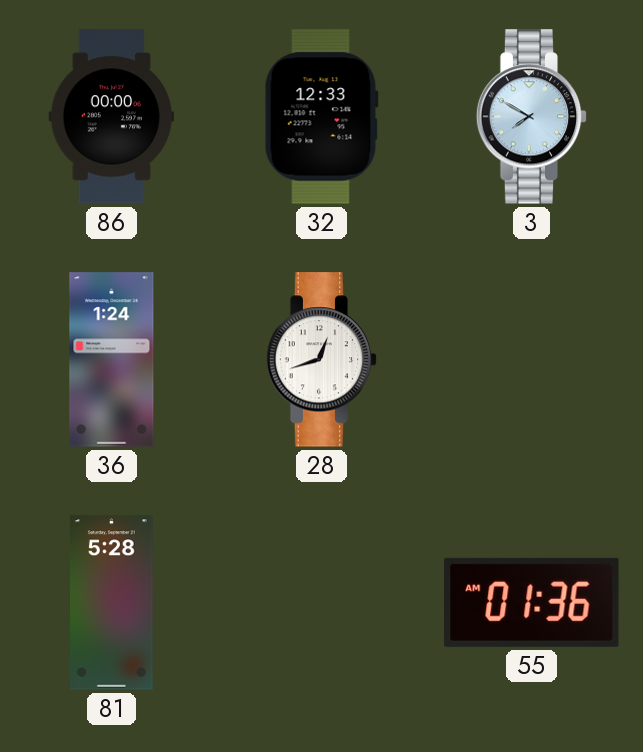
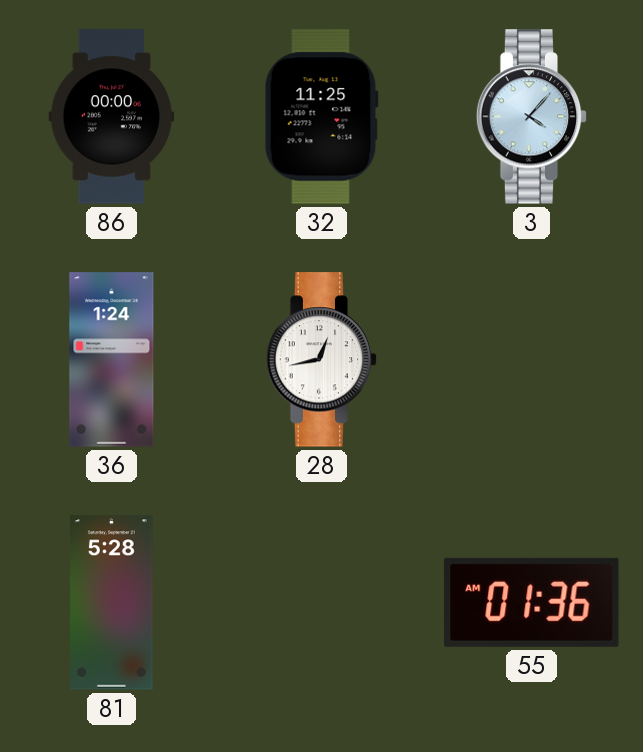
32: 12:33 -> 11:25 (321, 117)
3: 7:50 -> 4:07 (532, 117)
28: 12:42 -> 12:43 (322, 360)
